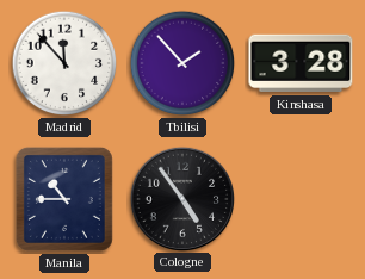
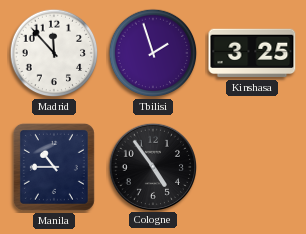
Tbilisi: 1:53 -> 1:57 (153, 53)
Kinshasa: 3:28 -> 3:25 (252, 53)
